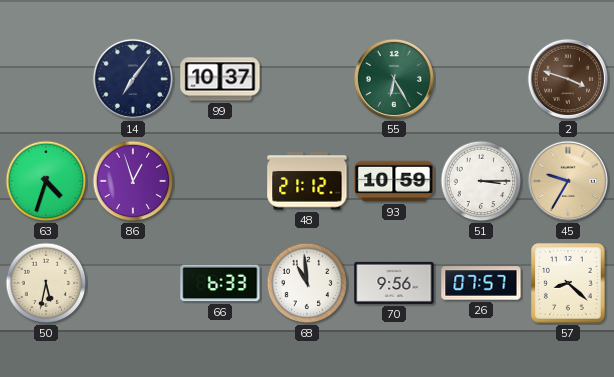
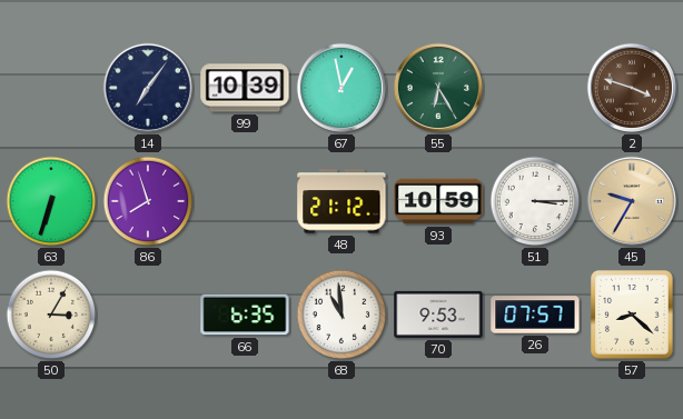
99: 10:37 -> 10:39 (245, 88)
67: none -> 12:58 (341, 88)
63: 4:33 -> 6:33 (51, 201)
86: 12:57 -> 7:57 (148, 201)
50: 5:32 -> 3:05 (51, 315)
66: 6:33 -> 6:35 (245, 315)
70: 9:56 -> 9:53 (438, 315)
